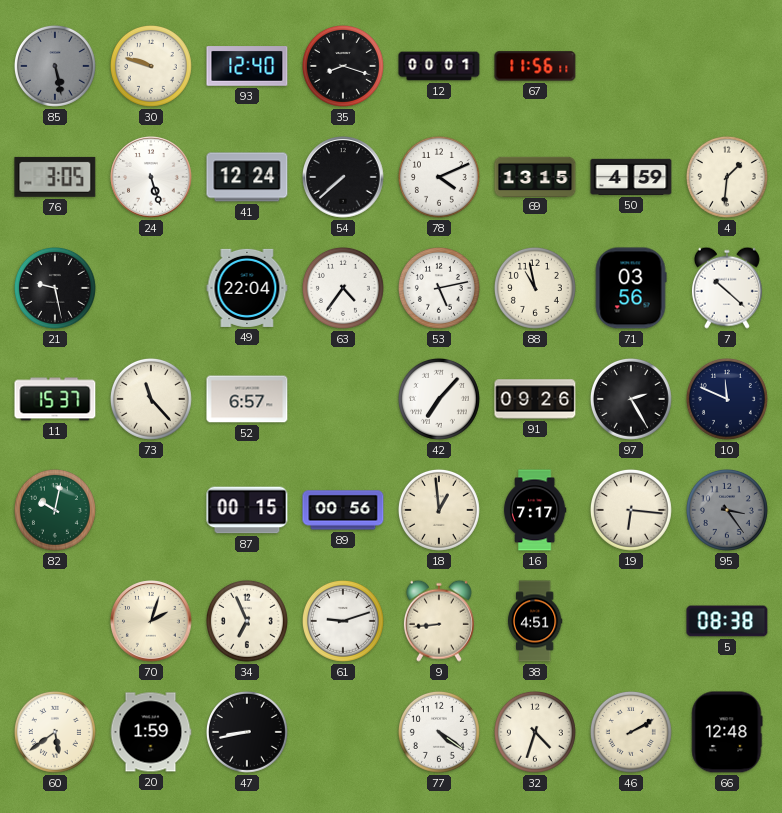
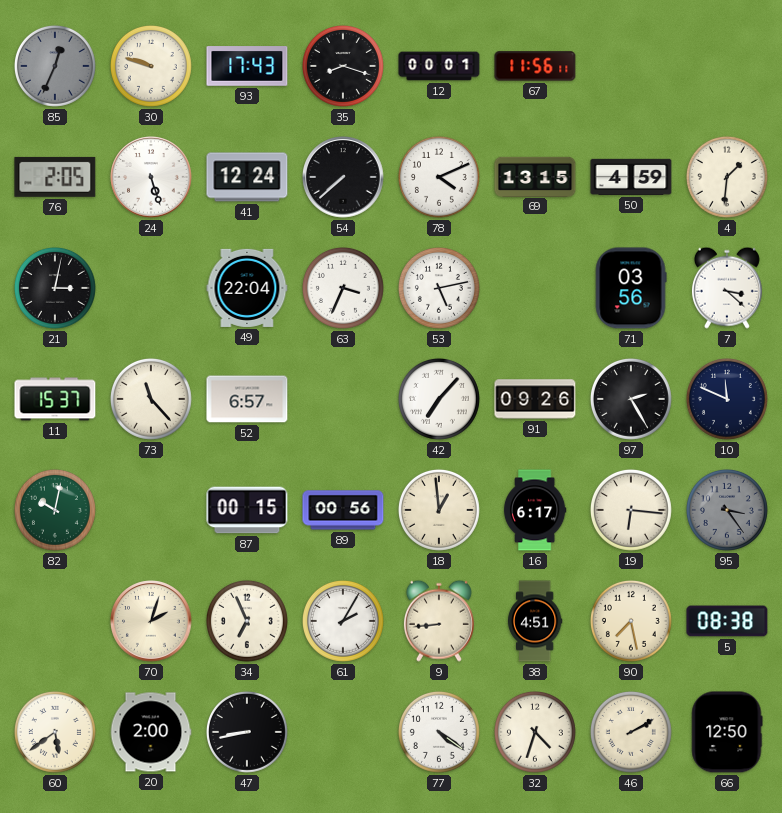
85: 5:28 -> 12:34 (55, 66)
93: 12:40 -> 17:43 (247, 66)
76: 3:05 -> 2:05 (55, 177)
21: 9:28 -> 3:02 (55, 288)
63: 4:36 -> 3:34 (343, 288)
88: 10:58 -> none (535, 288)
7: 10:22 -> 3:22 (727, 288)
16: 7:17 -> 6:17 (535, 510)
61: 9:12 -> 2:05 (343, 621)
90: none -> 7:28 (631, 621)
20: 1:59 -> 2:00 (151, 732)
66: 12:48 -> 12:50 (727, 732)
